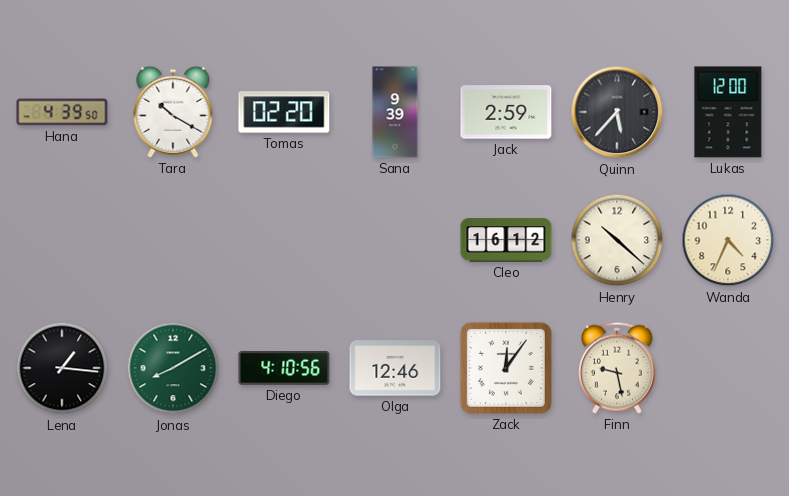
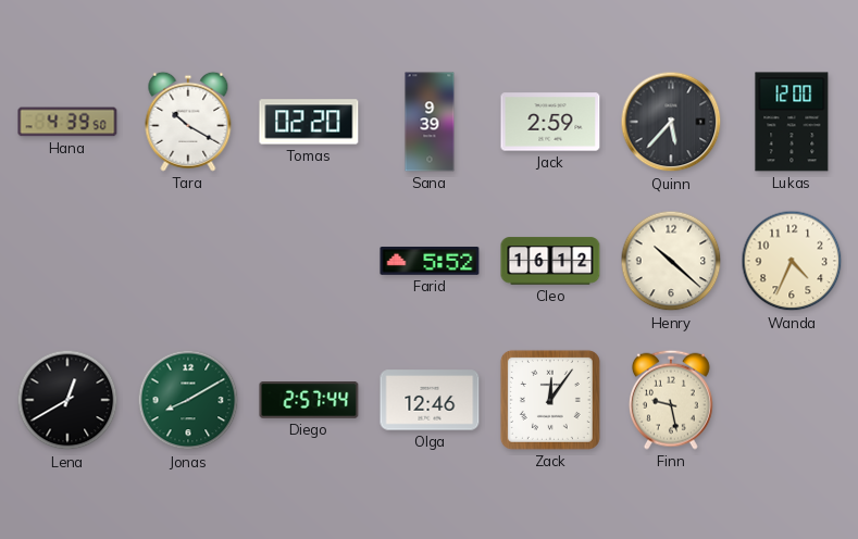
Farid: none -> 5:52 (430, 262)
Lena: 1:16 -> 12:40 (67, 400)
Diego: 4:10 -> 2:57 (309, 401)
